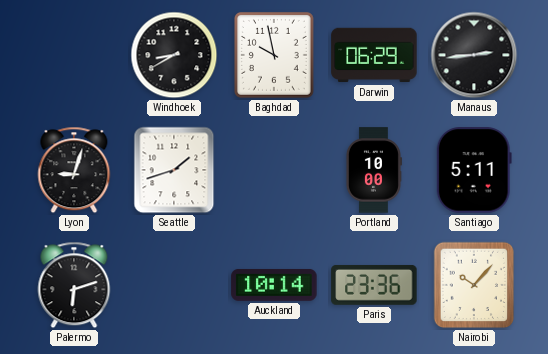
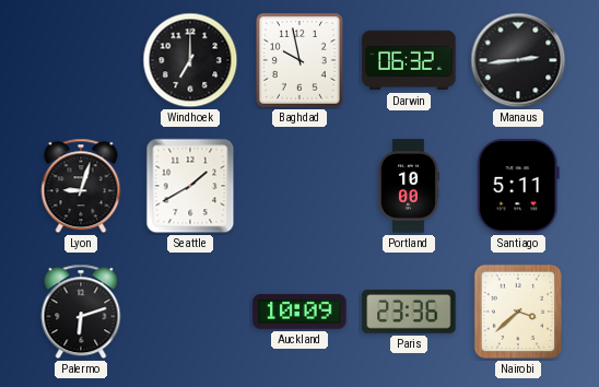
Windhoek: 8:40 -> 7:00 (190, 60)
Darwin: 06:29 -> 06:32 (409, 60)
Seattle: 1:42 -> 1:40 (190, 186)
Auckland: 10:14 -> 10:09 (299, 312)
Nairobi: 10:07 -> 3:38 (518, 312)
